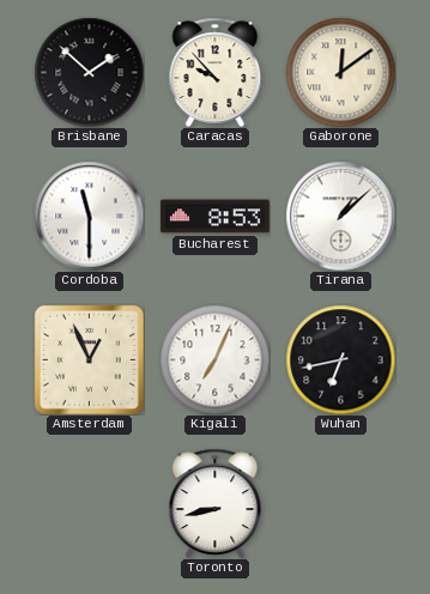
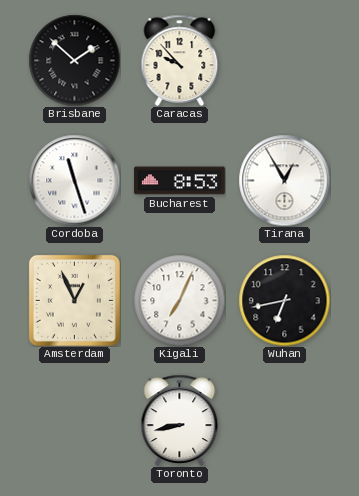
Gaborone: 12:09 -> none (340, 72)
Cordoba: 11:30 -> 11:27 (74, 180)
Tirana: 1:08 -> 12:55 (284, 180)
